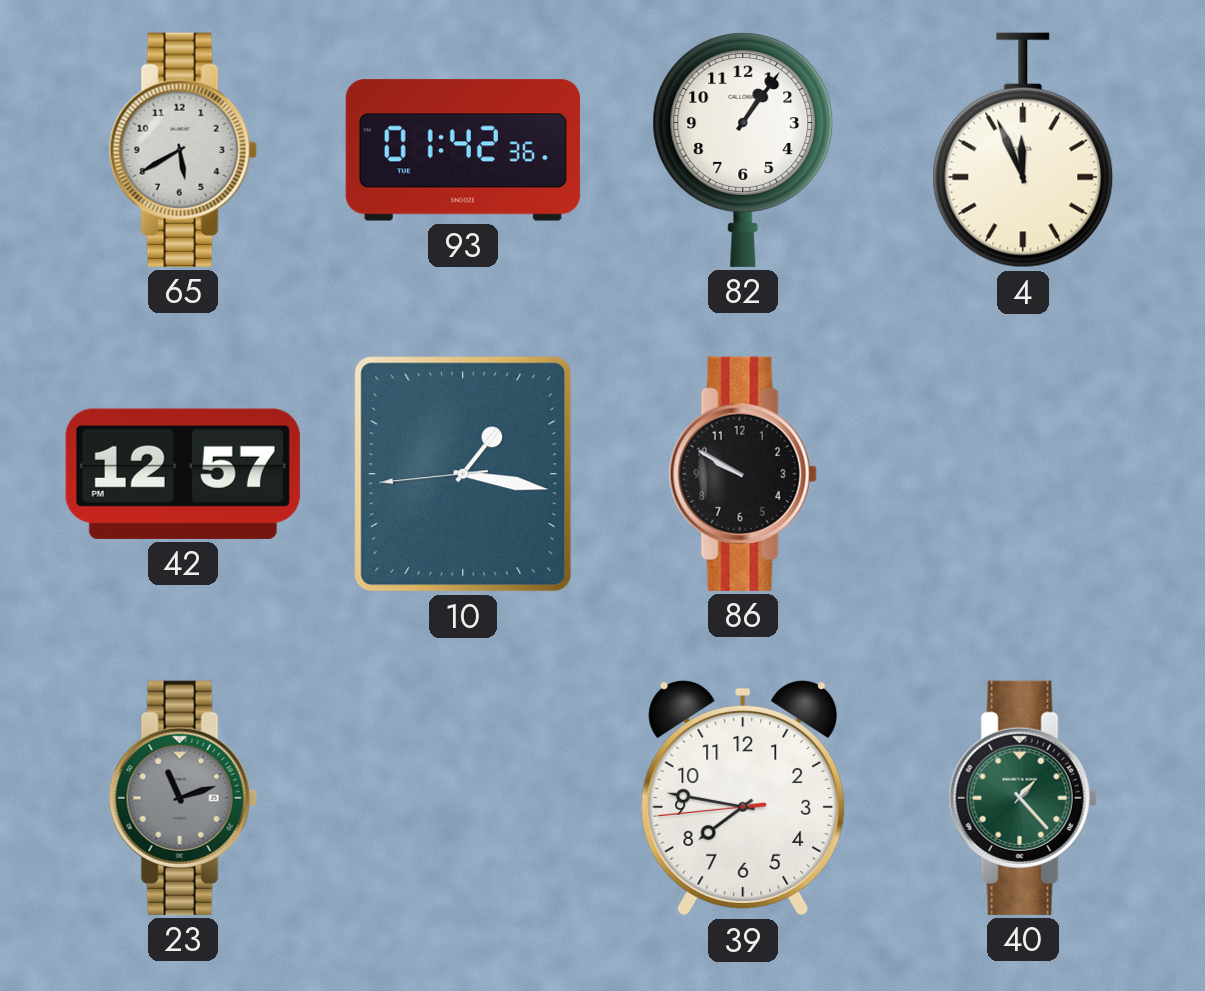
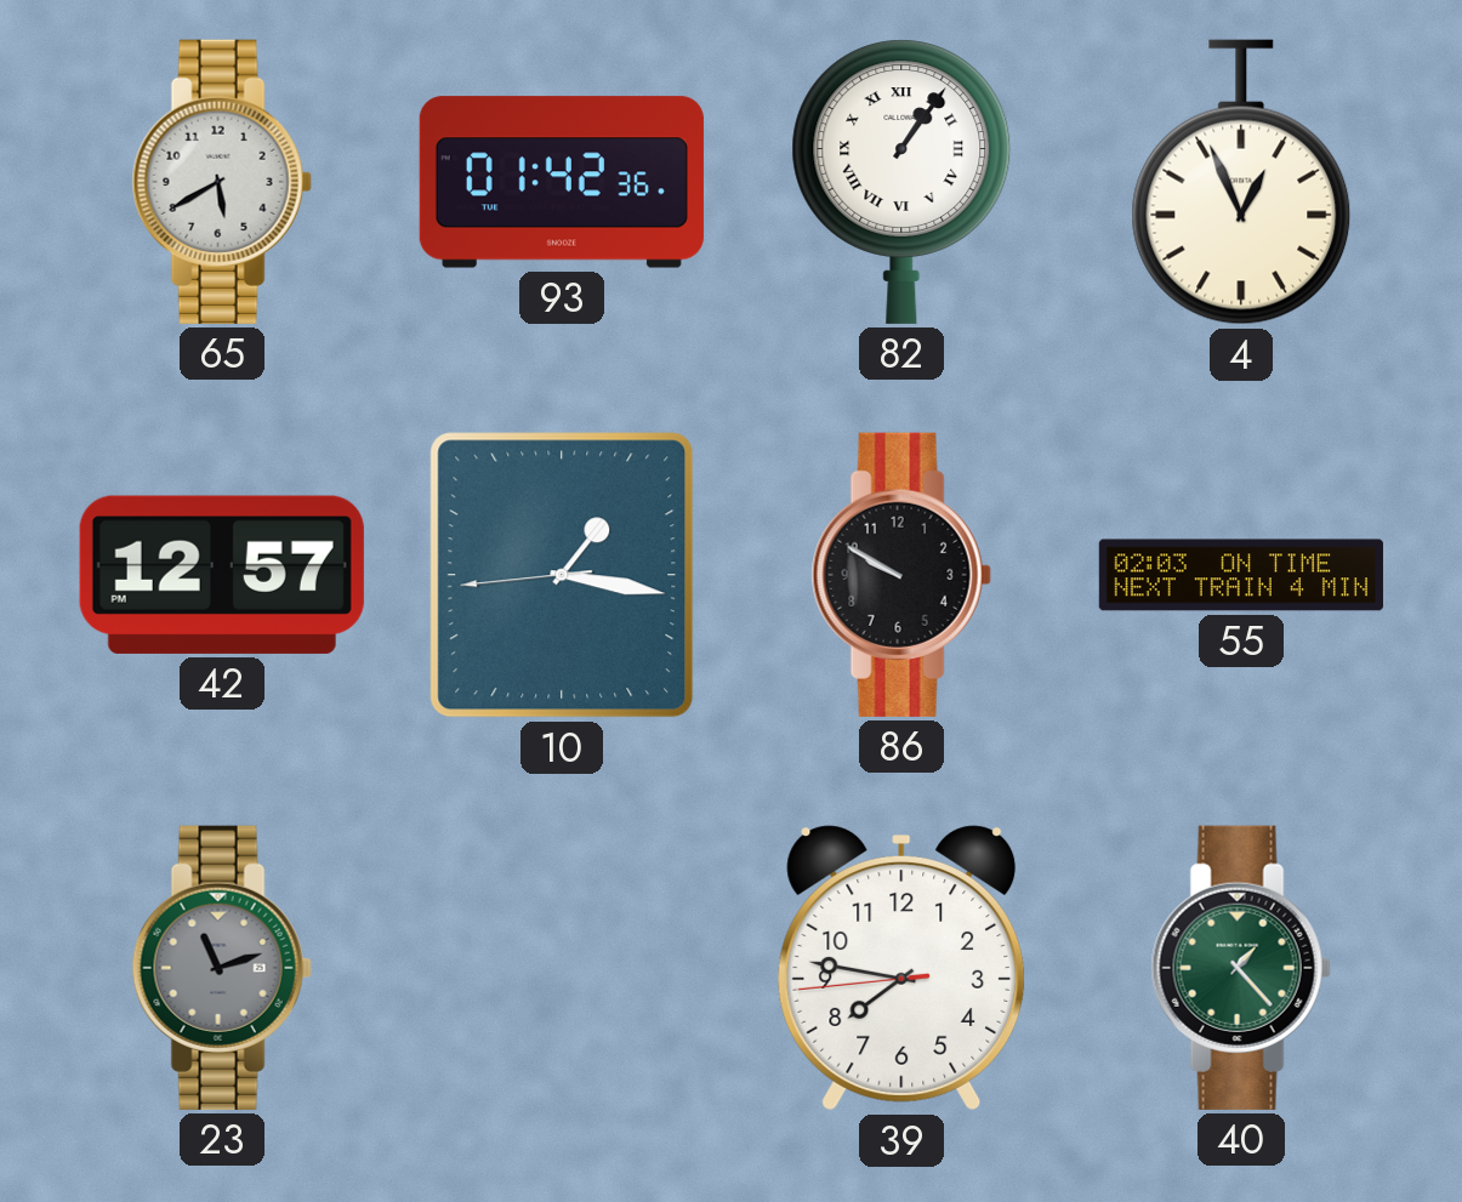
82 numerals: Arabic -> Roman (901, 182)
4: 11:56 -> 12:56 (1241, 182)
55: none -> 02:03 (1241, 575)
